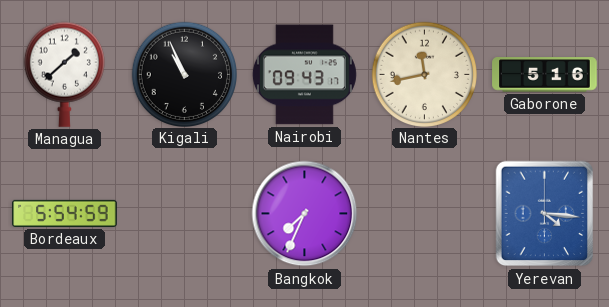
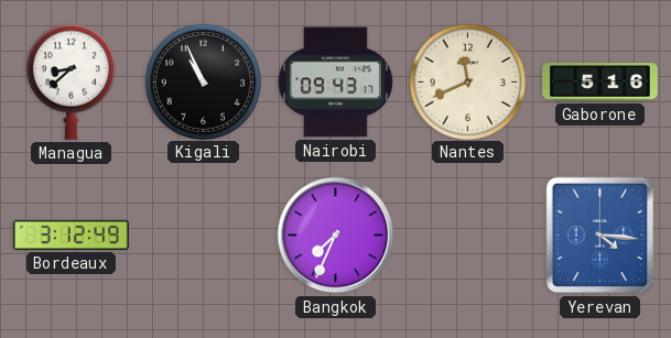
Managua: 1:38 -> 8:38 (71, 81)
Nantes: 11:43 -> 11:41 (467, 81)
Bordeaux: 5:54 -> 3:12 (72, 235)
